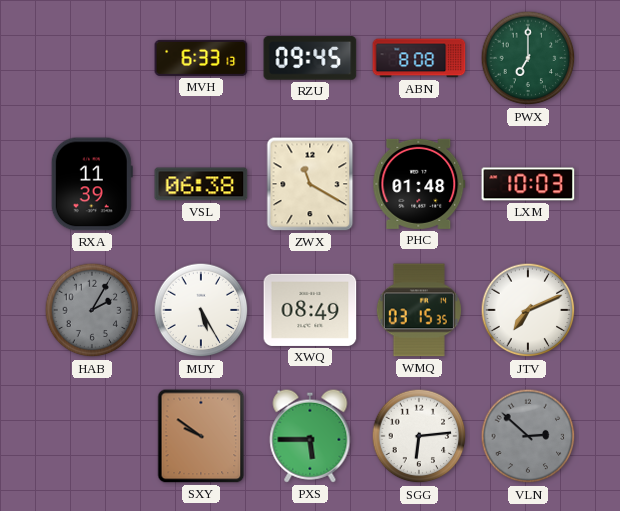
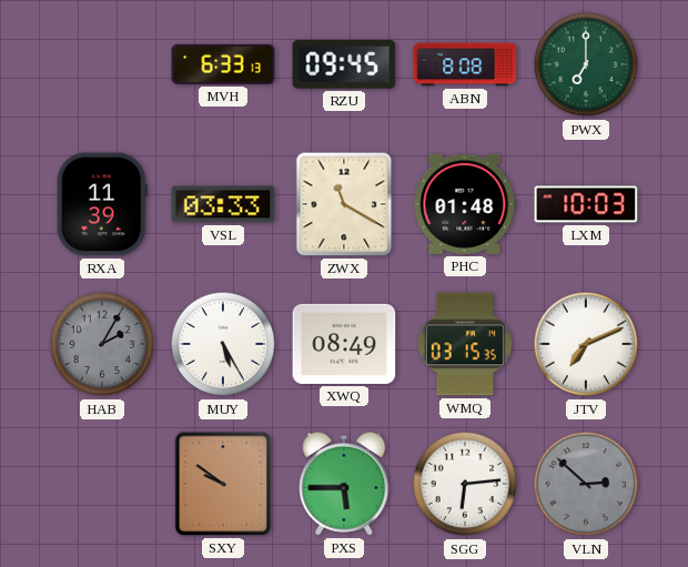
VSL: 06:38 -> 03:33 (223, 204)
